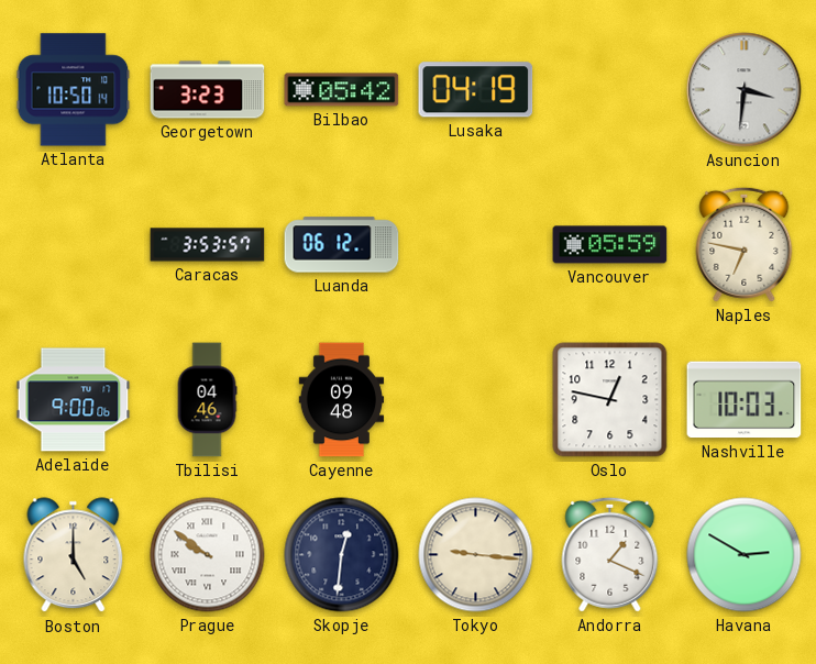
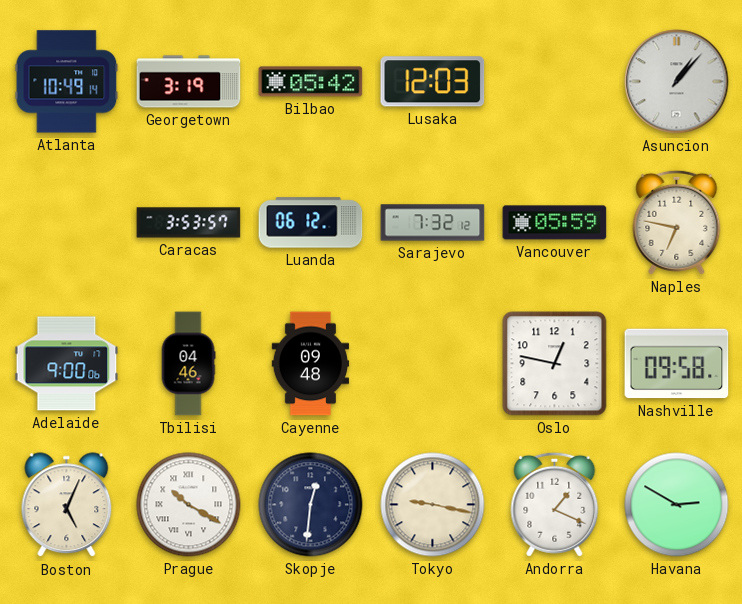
Atlanta: 10:50 -> 10:49 (67, 82)
Georgetown: 3:23 -> 3:19 (189, 82)
Lusaka: 04:19 -> 12:03 (433, 82)
Asuncion: 3:31 -> 1:07 (677, 82)
Sarajevo: none -> 7:32 (433, 223)
Nashville: 10:03 -> 09:58 (677, 364)
Boston: 5:00 -> 5:04 (67, 505)
Prague: 9:51 -> 10:20 (189, 505)
Tokyo: 9:16 -> 9:17 (433, 505)
